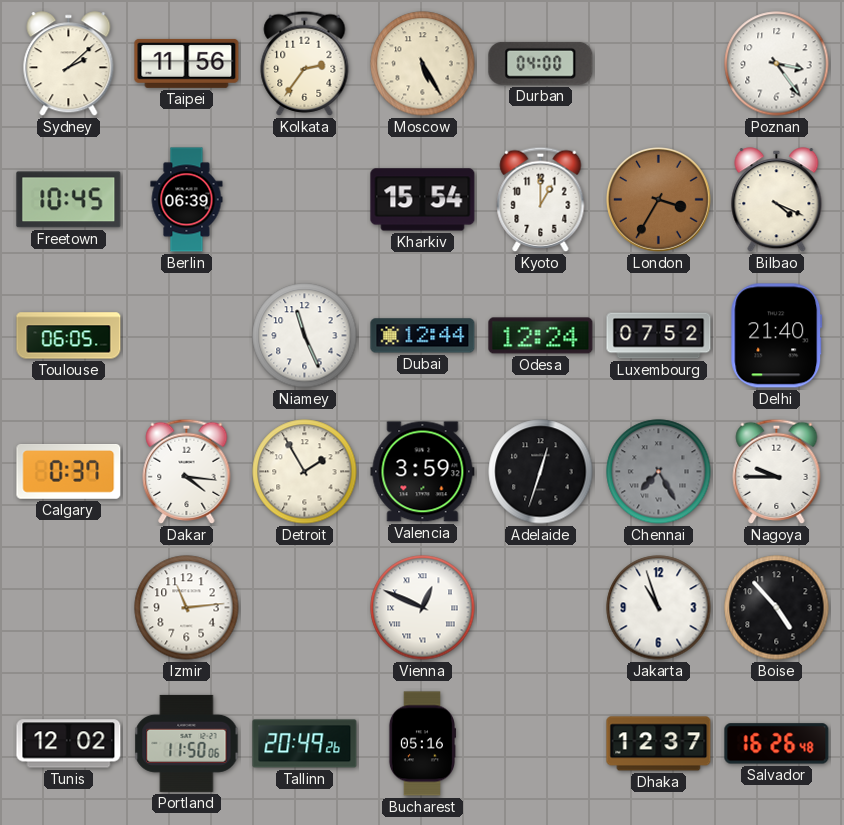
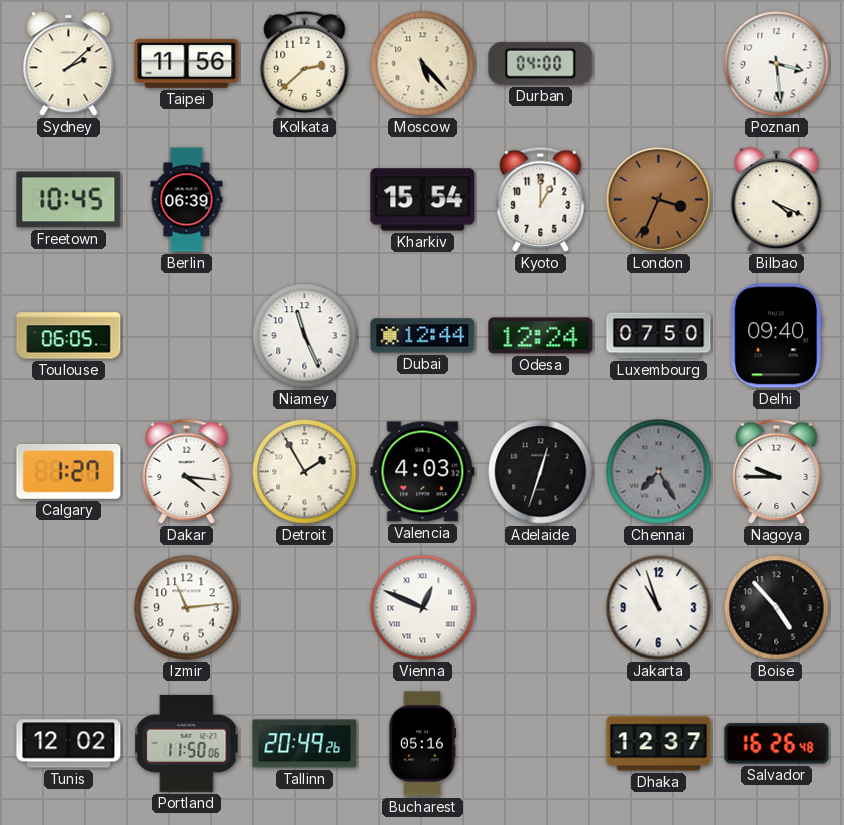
Kolkata: 2:36 -> 2:38 (305, 63)
Moscow: 5:25 -> 5:23 (423, 64)
Poznan: 3:24 -> 3:29 (777, 64)
London: 3:35 -> 3:34 (659, 200)
Luxembourg: 07:52 -> 07:50 (659, 336)
Delhi: 21:40 -> 09:40 (777, 336)
Calgary: 0:37 -> 1:27 (69, 472)
Valencia: 3:59 -> 4:03 (423, 472)
